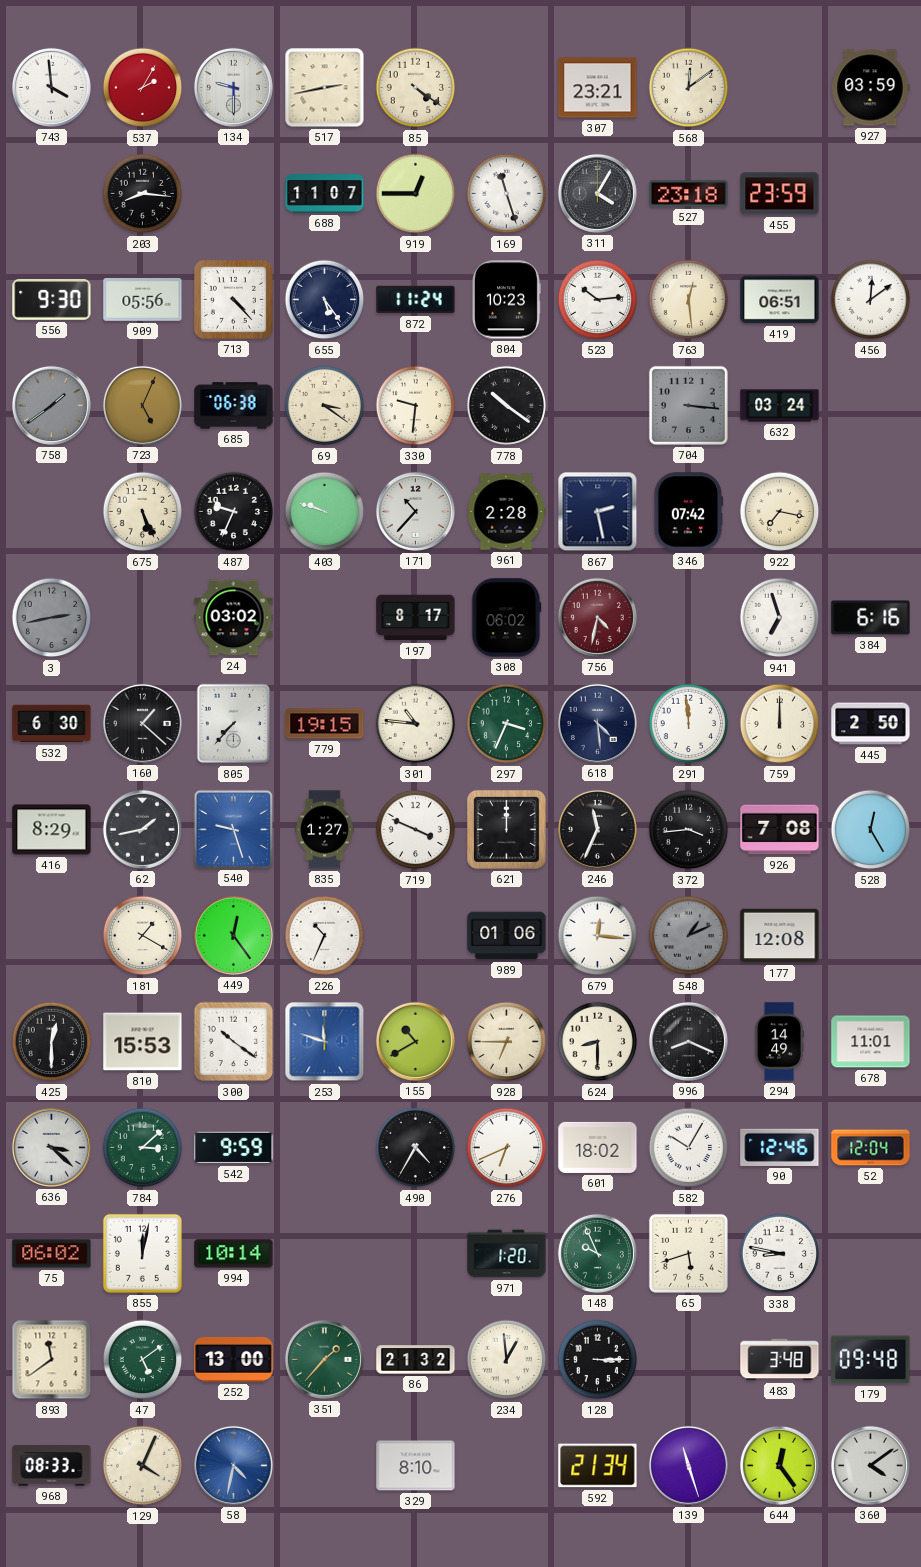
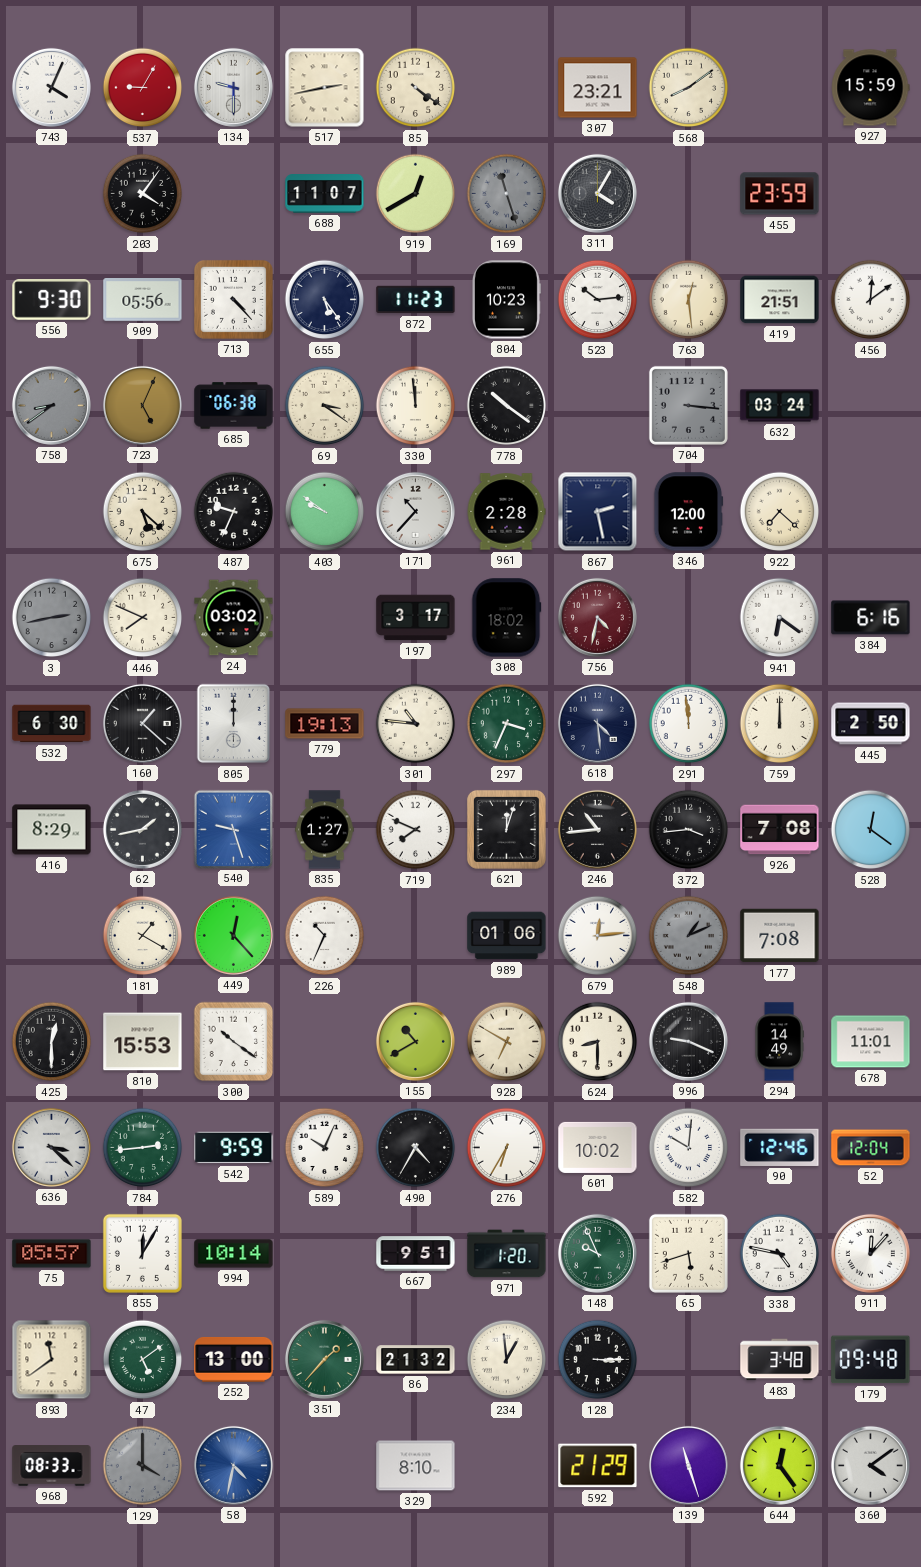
743: 3:59 -> 4:04 (51, 87)
537: 2:05 -> 9:05 (143, 88)
568: 12:09 -> 8:09 (689, 88)
927: 03:59 -> 15:59 (870, 88)
203: 8:16 -> 4:06 (143, 194)
919: 12:45 -> 12:40 (416, 194)
169 dial: white -> grey (507, 194)
527: 23:18 -> none (689, 194)
872: 11:24 -> 11:23 (416, 300)
419: 06:51 -> 21:51 (780, 300)
758: 1:39 -> 8:39 (51, 405)
330: 9:31 -> 11:59 (416, 406)
675: 5:26 -> 5:22 (143, 512)
403: 9:48 -> 9:51 (325, 512)
346: 07:42 -> 12:00 (689, 512)
922: 7:17 -> 7:22 (780, 512)
446: none -> 7:49 (143, 618)
197: 8:17 -> 3:17 (416, 618)
308: 06:02 -> 18:02 (507, 618)
941: 6:57 -> 6:21 (780, 618)
805: 7:37 -> 12:00 (234, 724)
779: 19:15 -> 19:13 (325, 724)
719: 3:49 -> 7:49 (416, 830)
621: 12:00 -> 12:03 (506, 829)
246: 11:34 -> 10:44 (597, 829)
528: 12:25 -> 12:21 (871, 830)
449: 12:24 -> 12:23 (233, 935)
679: 12:16 -> 12:14 (598, 936)
177: 12:08 -> 7:08 (780, 936)
253: 11:48 -> none (325, 1042)
928: 6:45 -> 6:50 (507, 1042)
996: 8:19 -> 9:19 (688, 1041)
784: 3:08 -> 2:44 (143, 1148)
589: none -> 10:04 (325, 1148)
276: 6:41 -> 6:35 (507, 1148)
601: 18:02 -> 10:02 (598, 1147)
582: 10:05 -> 10:01 (689, 1148)
75: 06:02 -> 05:57 (52, 1254)
855: 12:02 -> 12:05 (142, 1253)
667: none -> 9:51 (416, 1254)
338: 8:47 -> 4:47 (780, 1254)
911: none -> 12:07 (870, 1253)
129: 4:04 -> 4:00 (143, 1466)
129 dial: cream -> grey (143, 1466)
592: 21:34 -> 21:29 (598, 1466)
